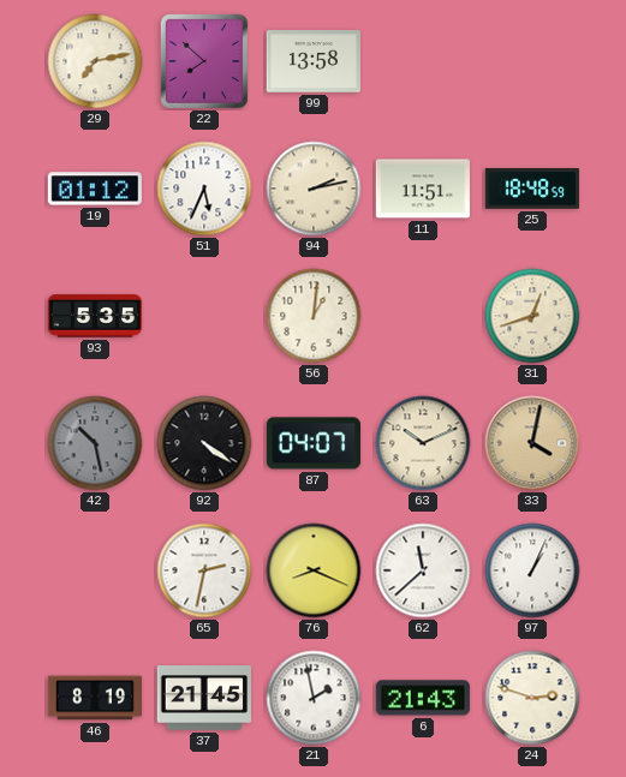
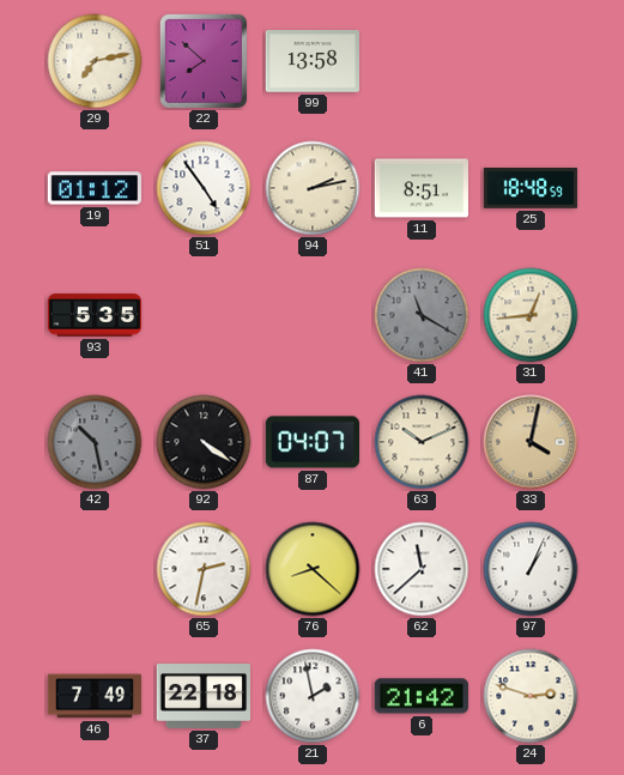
51: 5:34 -> 4:54 (204, 188)
11: 11:51 -> 8:51 (422, 188)
56: 1:01 -> none (314, 316)
41: none -> 11:20 (422, 315)
31: 12:42 -> 12:44 (531, 315)
76: 8:19 -> 8:22 (313, 569)
46: 8:19 -> 7:49 (93, 696)
37: 21:45 -> 22:18 (202, 697)
6: 21:43 -> 21:42 (422, 696)
